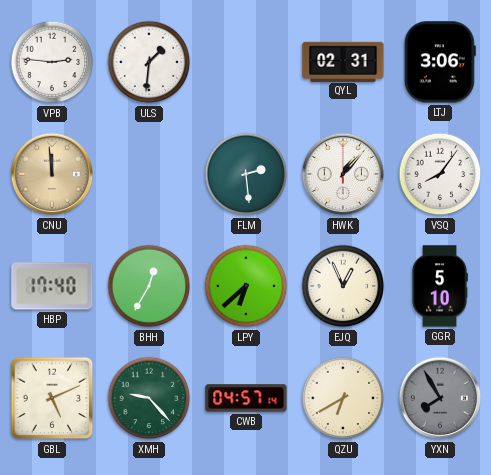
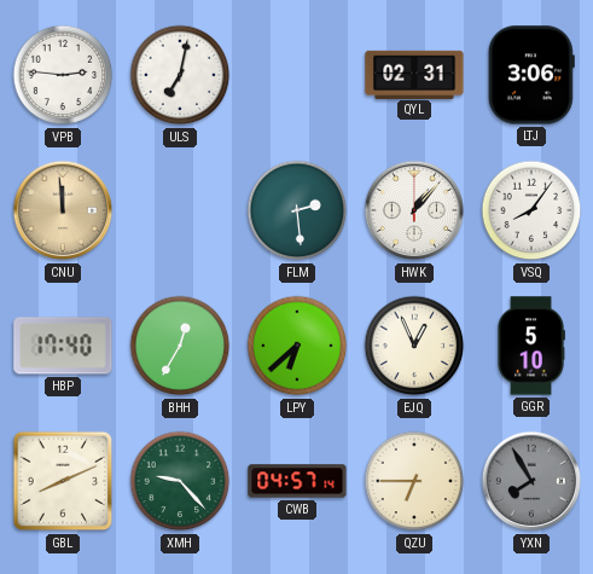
ULS: 1:31 -> 7:02 (180, 75)
GBL: 5:11 -> 8:11 (63, 481)
QZU: 6:40 -> 6:45 (414, 481)
